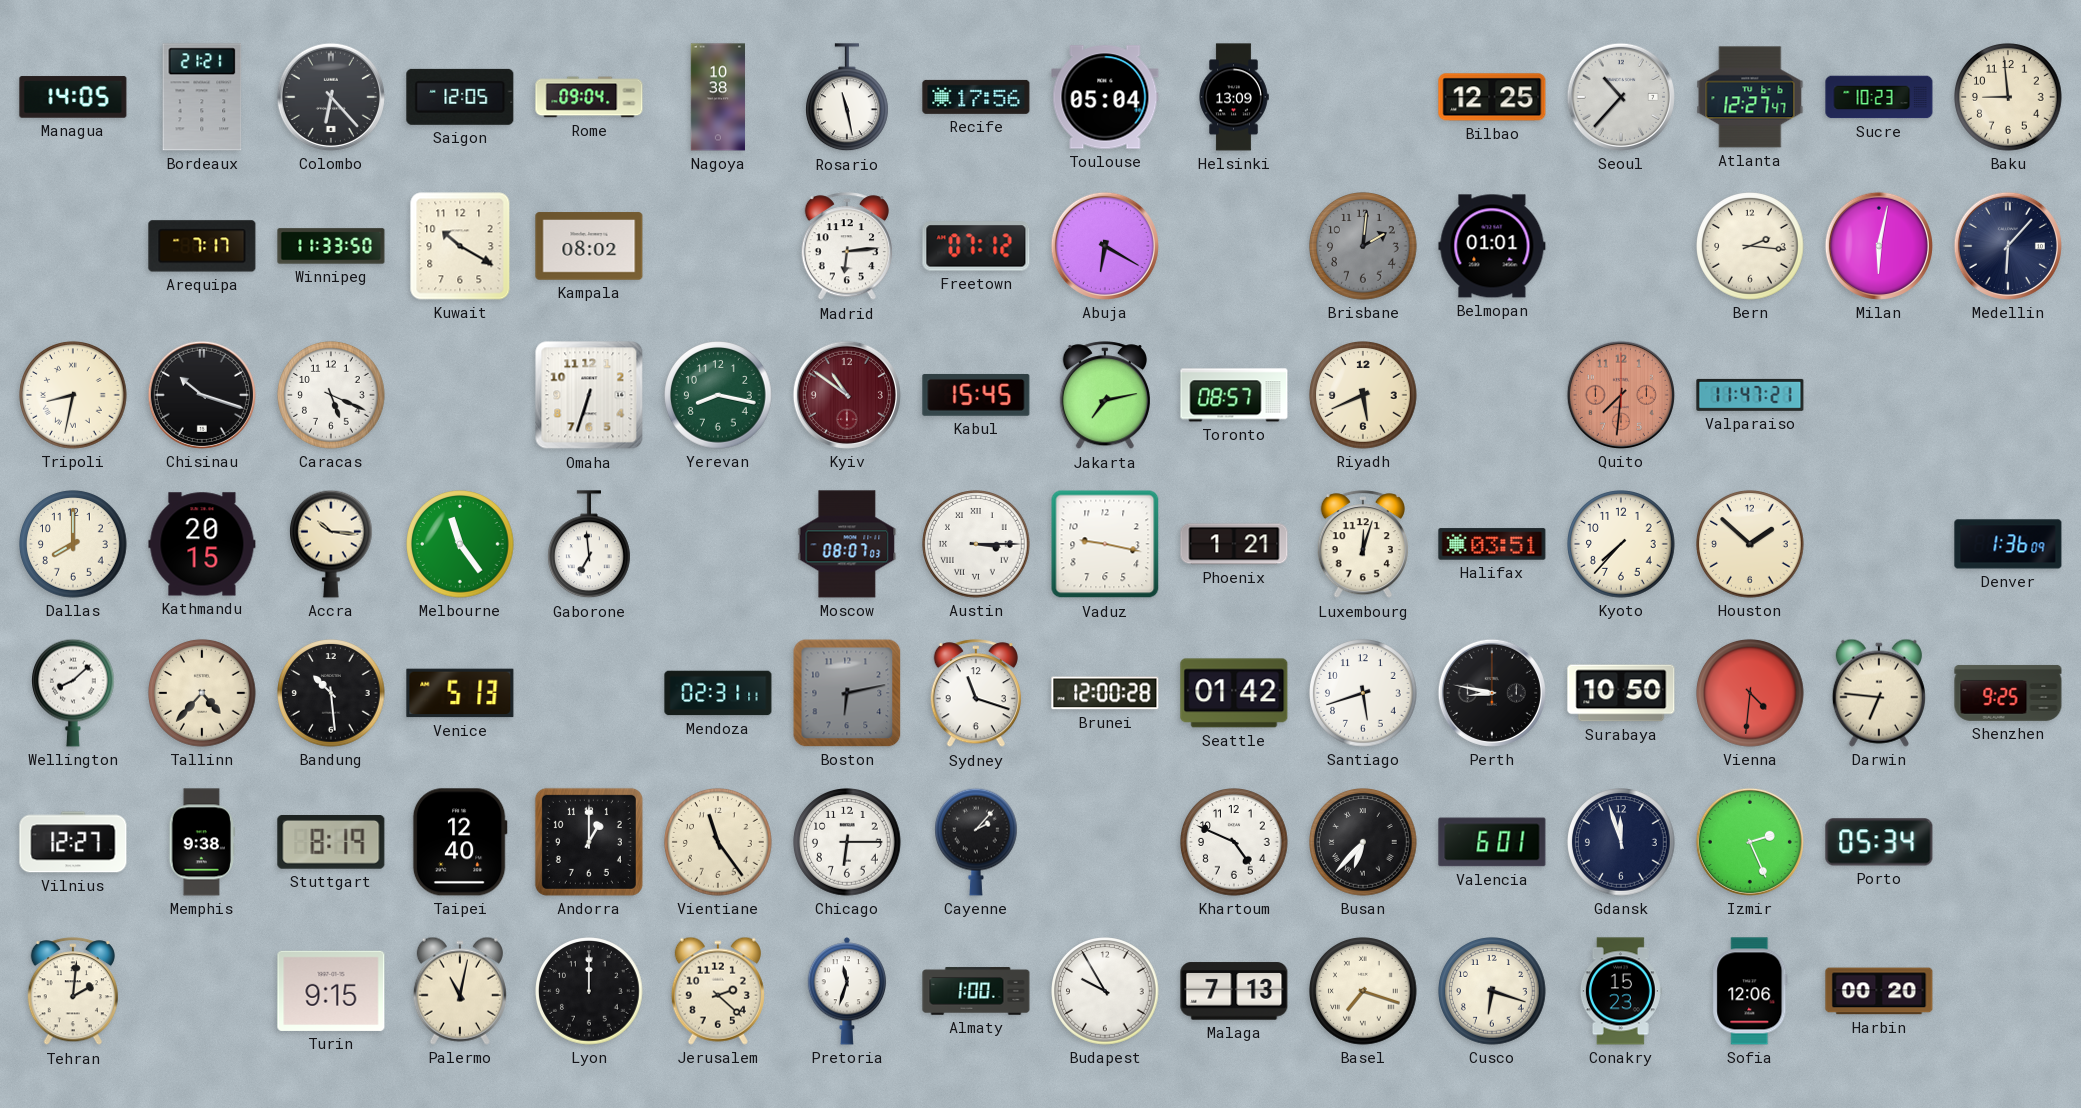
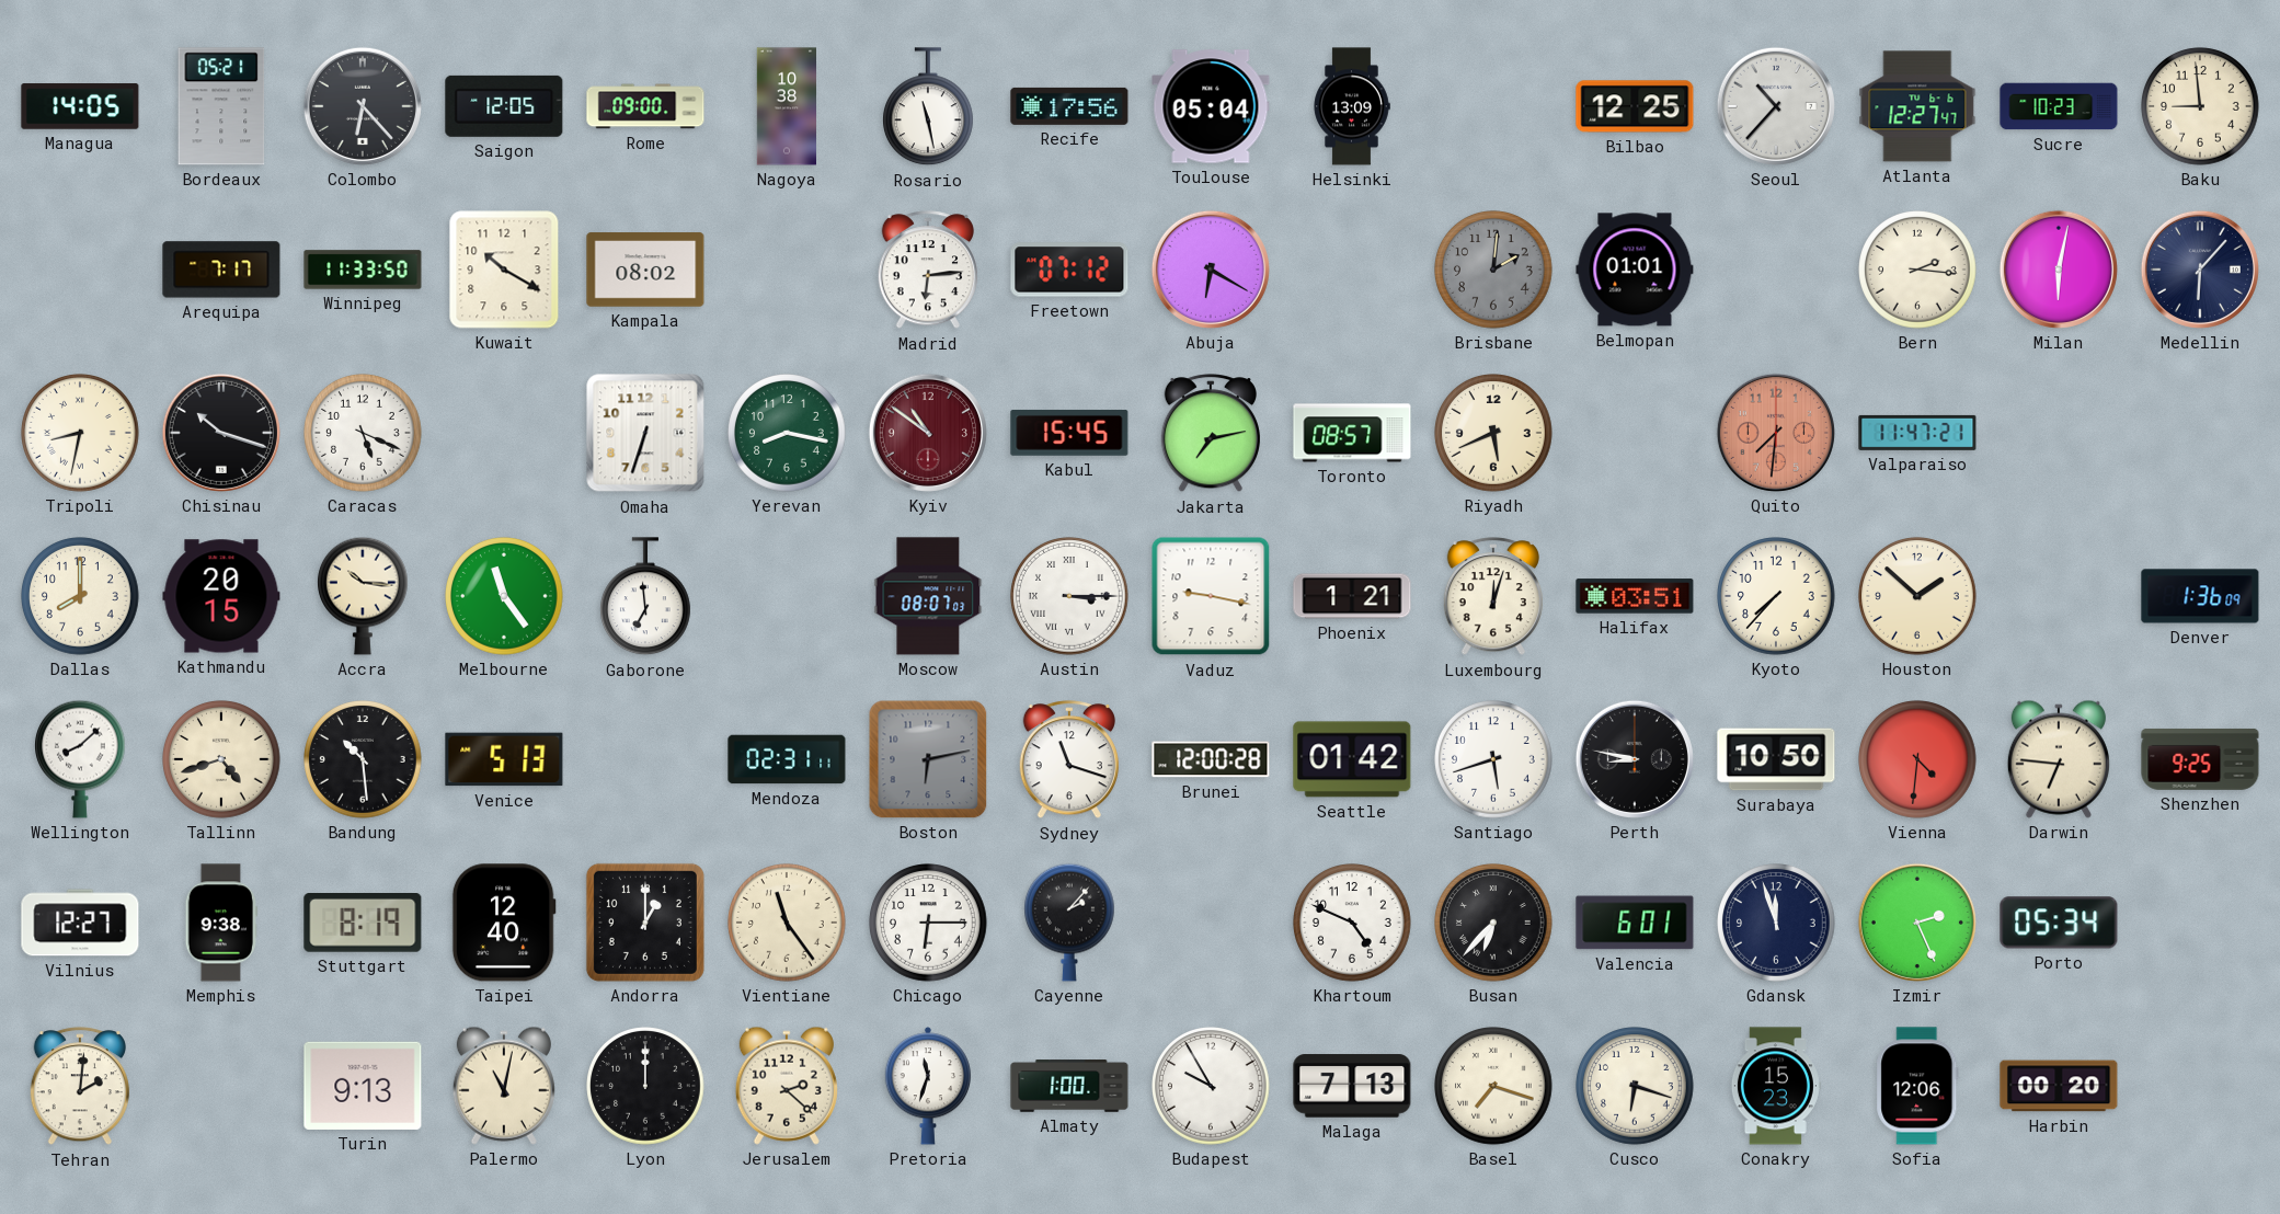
Bordeaux: 21:21 -> 05:21 (221, 106)
Rome: 09:04 -> 09:00 (645, 106)
Tallinn: 4:37 -> 4:42 (221, 759)
Turin: 9:15 -> 9:13 (363, 1086)
